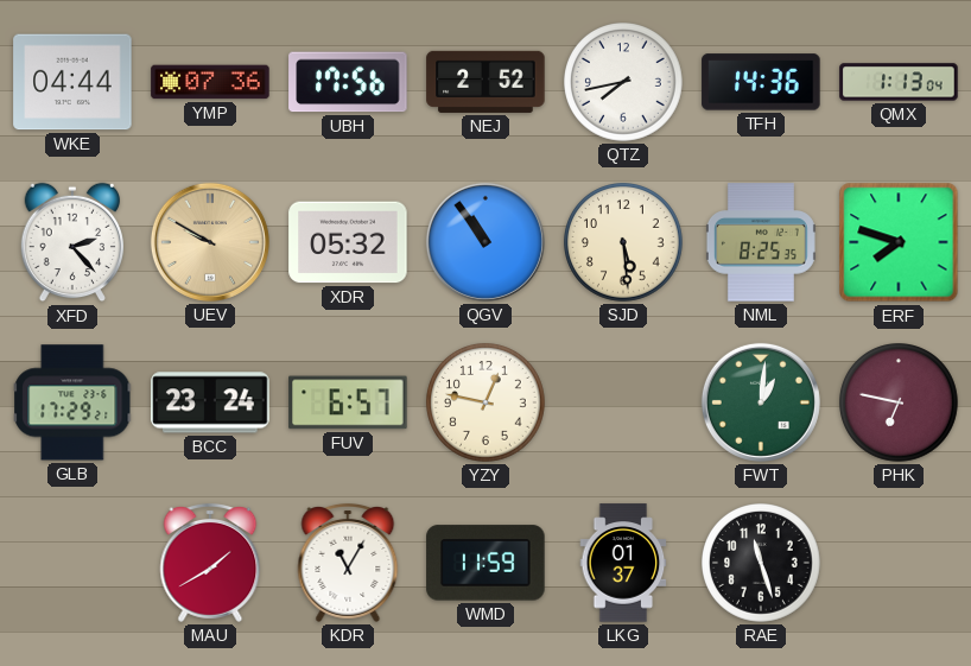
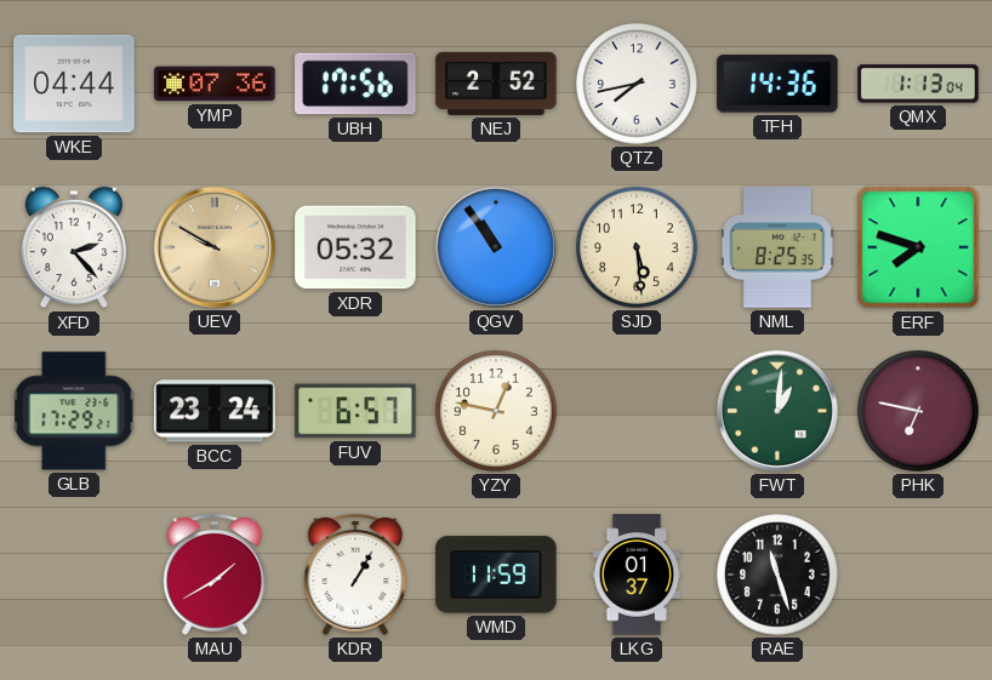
KDR: 11:05 -> 1:05 (355, 575)
